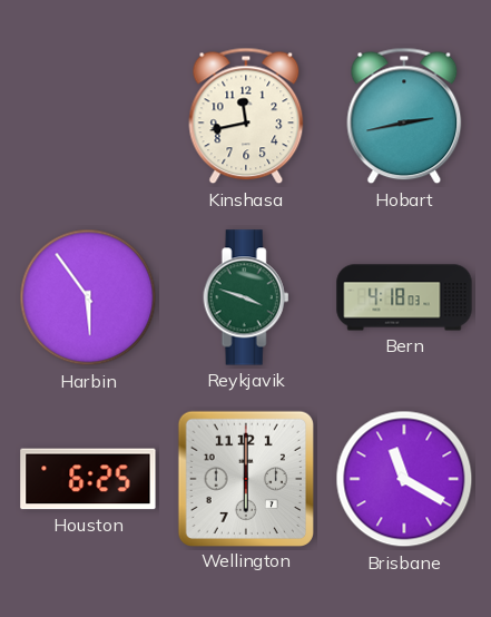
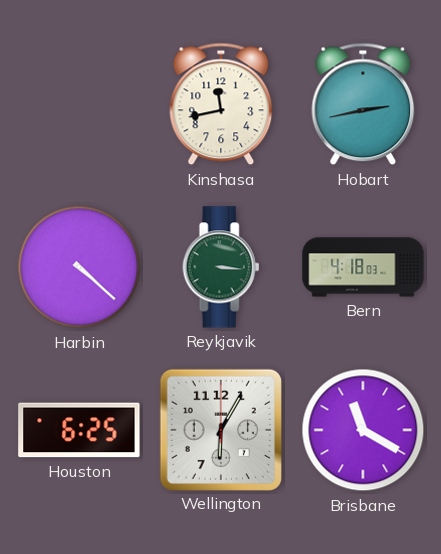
Harbin: 5:54 -> 4:22 (79, 267)
Reykjavik: 3:48 -> 3:16 (221, 267)
Wellington: 6:00 -> 6:05 (220, 429)
